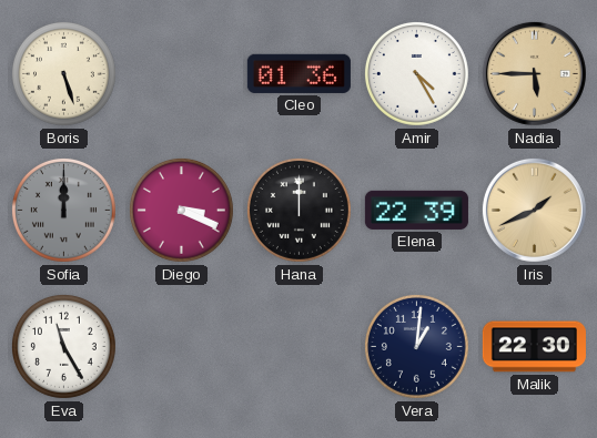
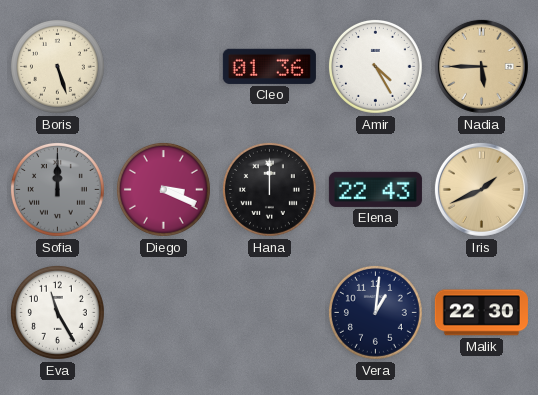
Elena: 22:39 -> 22:43 (375, 189)
